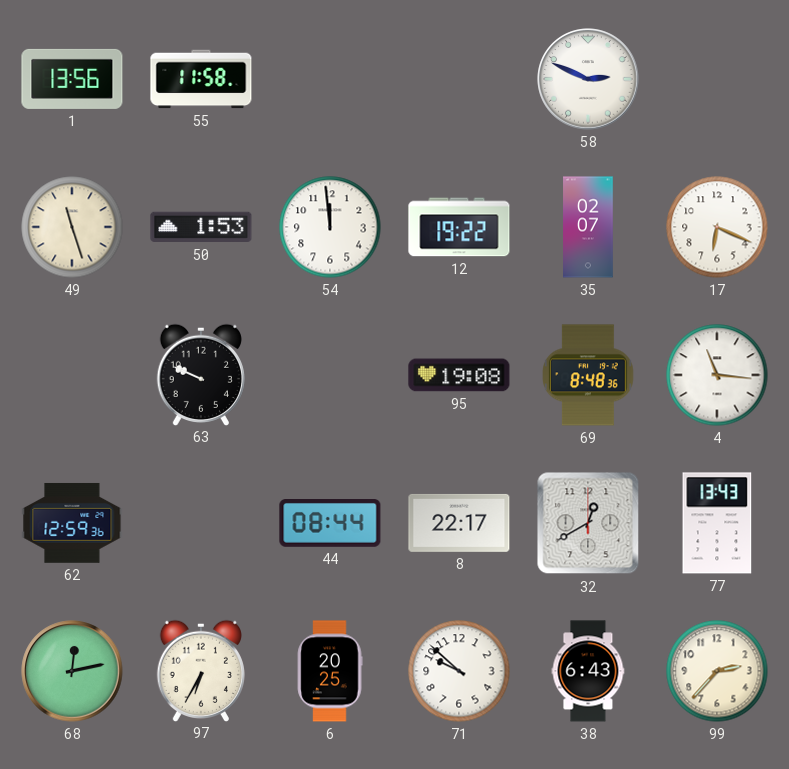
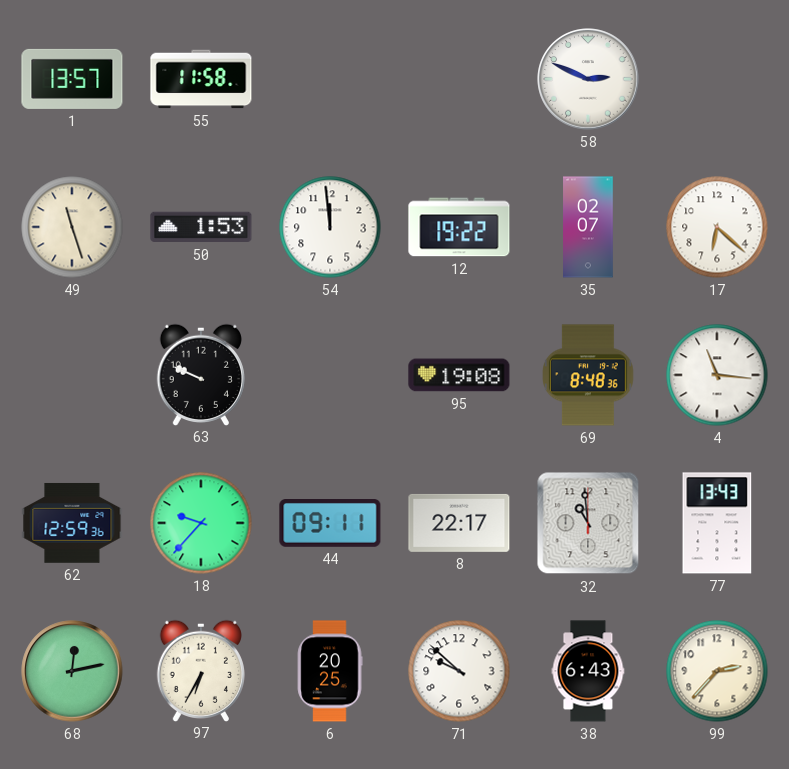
1: 13:56 -> 13:57 (72, 79)
17: 6:19 -> 6:22 (717, 227)
18: none -> 9:37 (201, 523)
44: 08:44 -> 09:11 (330, 524)
32: 12:40 -> 10:59 (588, 523)
